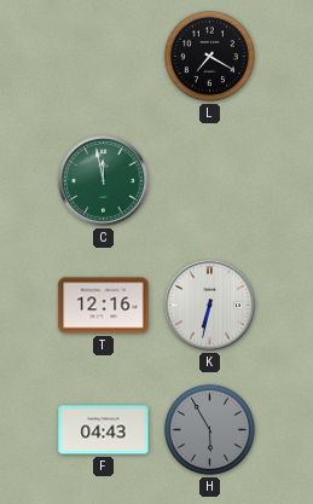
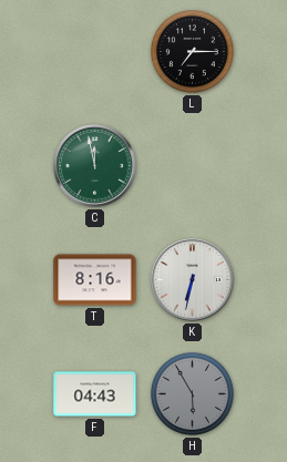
L: 7:20 -> 7:15 (192, 51)
T: 12:16 -> 8:16 (95, 280)
